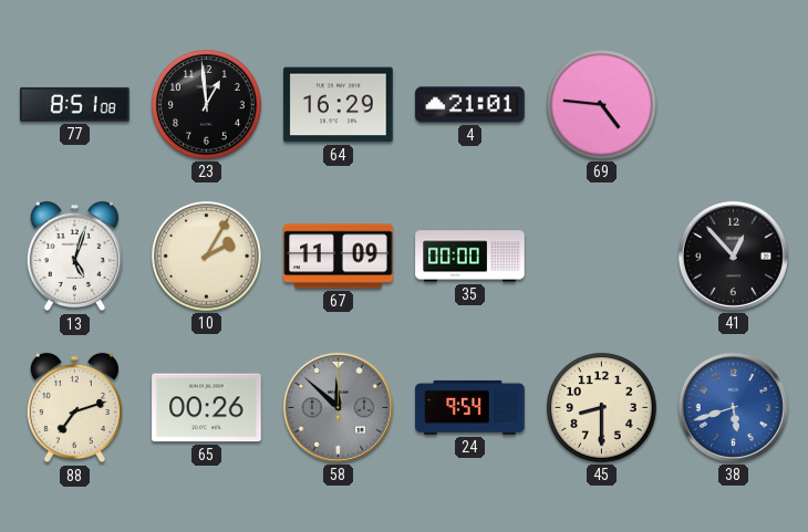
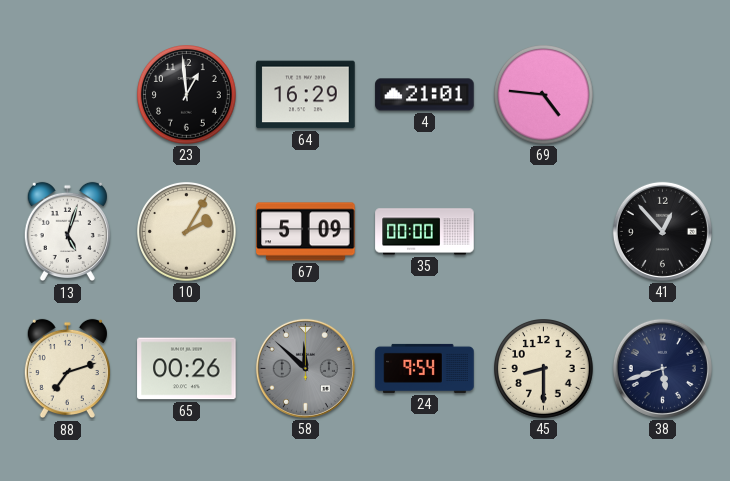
77: 8:51 -> none (75, 104)
67: 11:09 -> 5:09 (306, 232)
38 dial: blue -> navy (662, 368)
